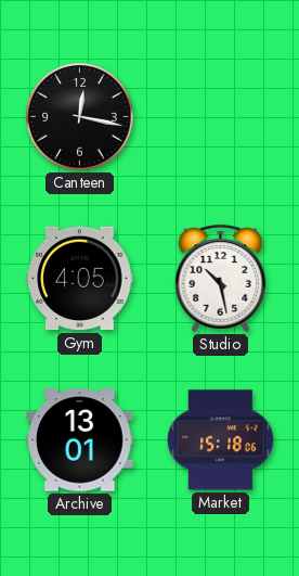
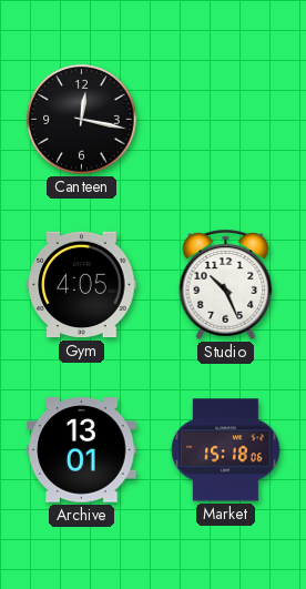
Studio: 10:28 -> 10:26 (226, 284)
